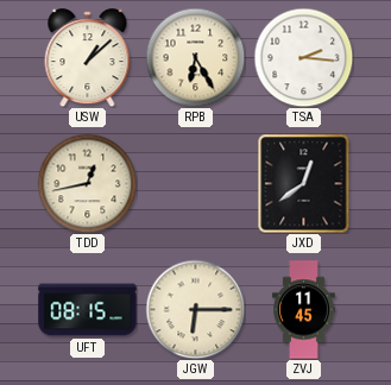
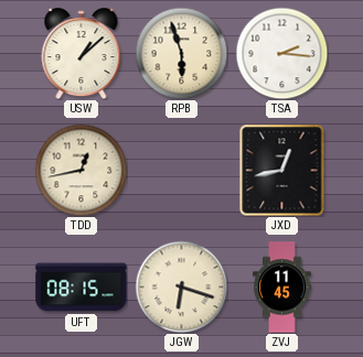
RPB: 6:25 -> 5:57 (181, 53)
JXD: 12:39 -> 12:43 (282, 170)
JGW: 6:15 -> 6:18 (181, 286)
